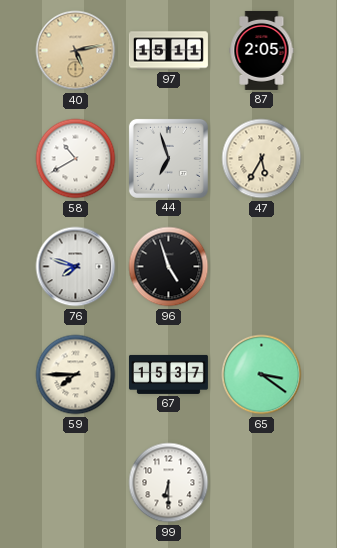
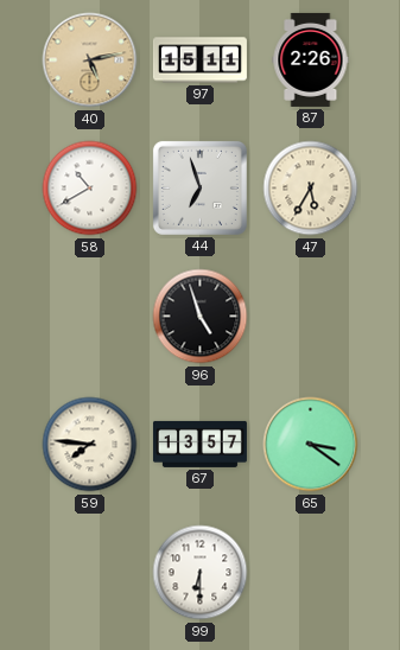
87: 2:05 -> 2:26 (311, 59)
76: 7:48 -> none (76, 267)
59: 7:45 -> 7:46 (90, 445)
67: 15:37 -> 13:57 (199, 444)
